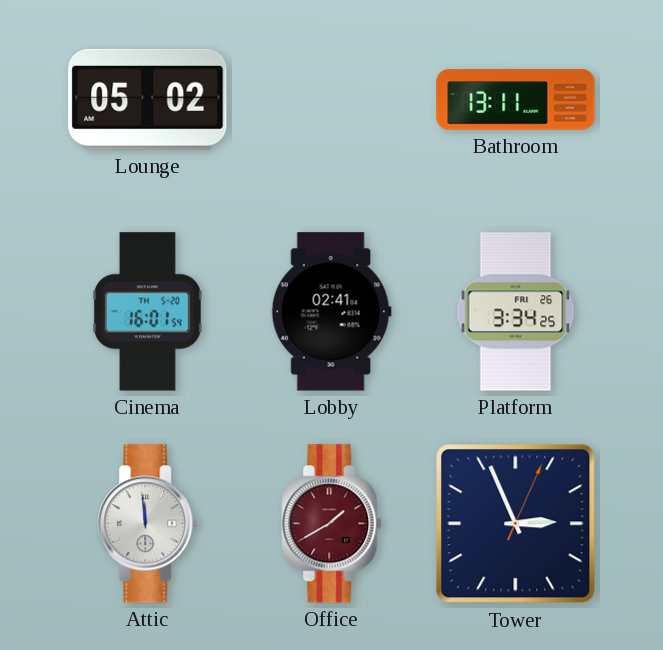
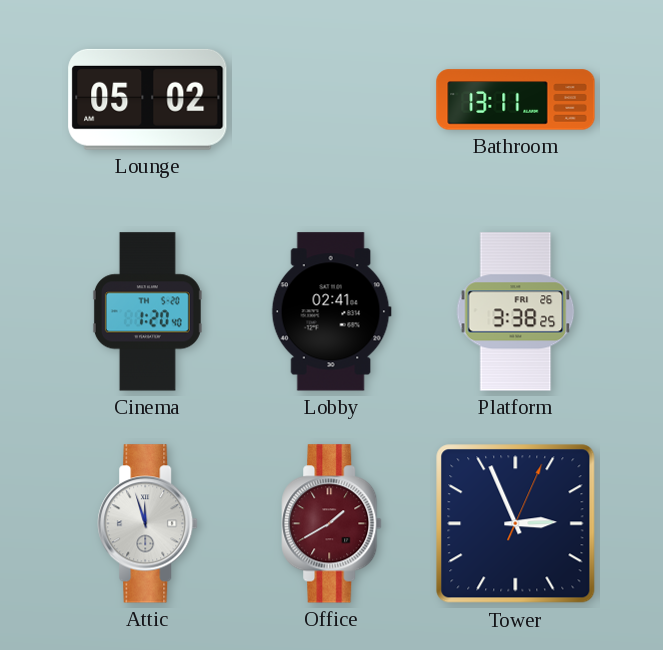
Cinema: 16:01 -> 1:20 (147, 312)
Platform: 3:34 -> 3:38 (516, 312)
Attic: 11:59 -> 11:57 (148, 524)
